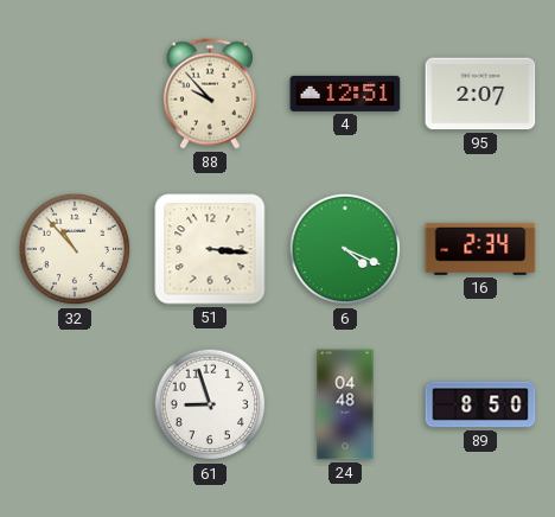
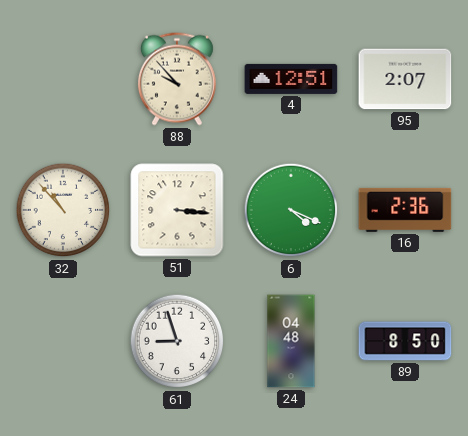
16: 2:34 -> 2:36 (405, 210)
